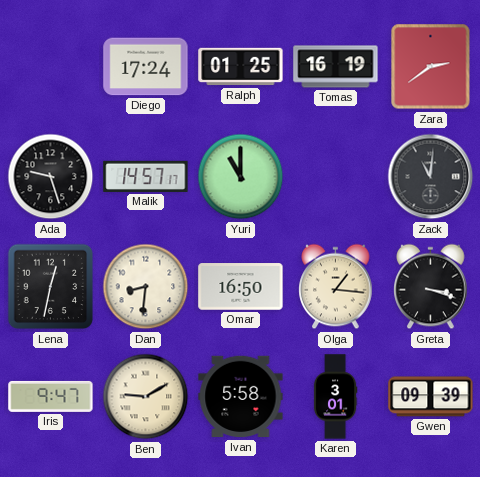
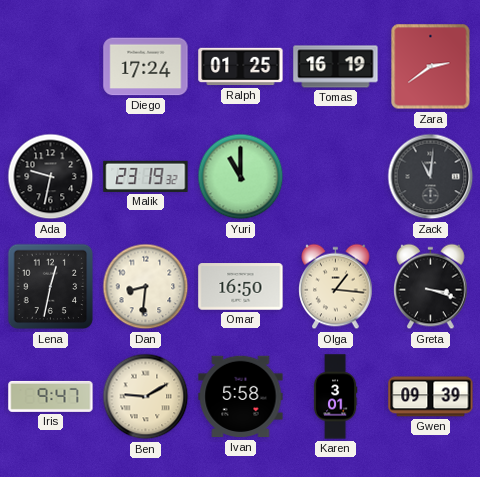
Ada: 9:27 -> 9:32 (51, 177)
Malik: 14:57 -> 23:19 (146, 176)
